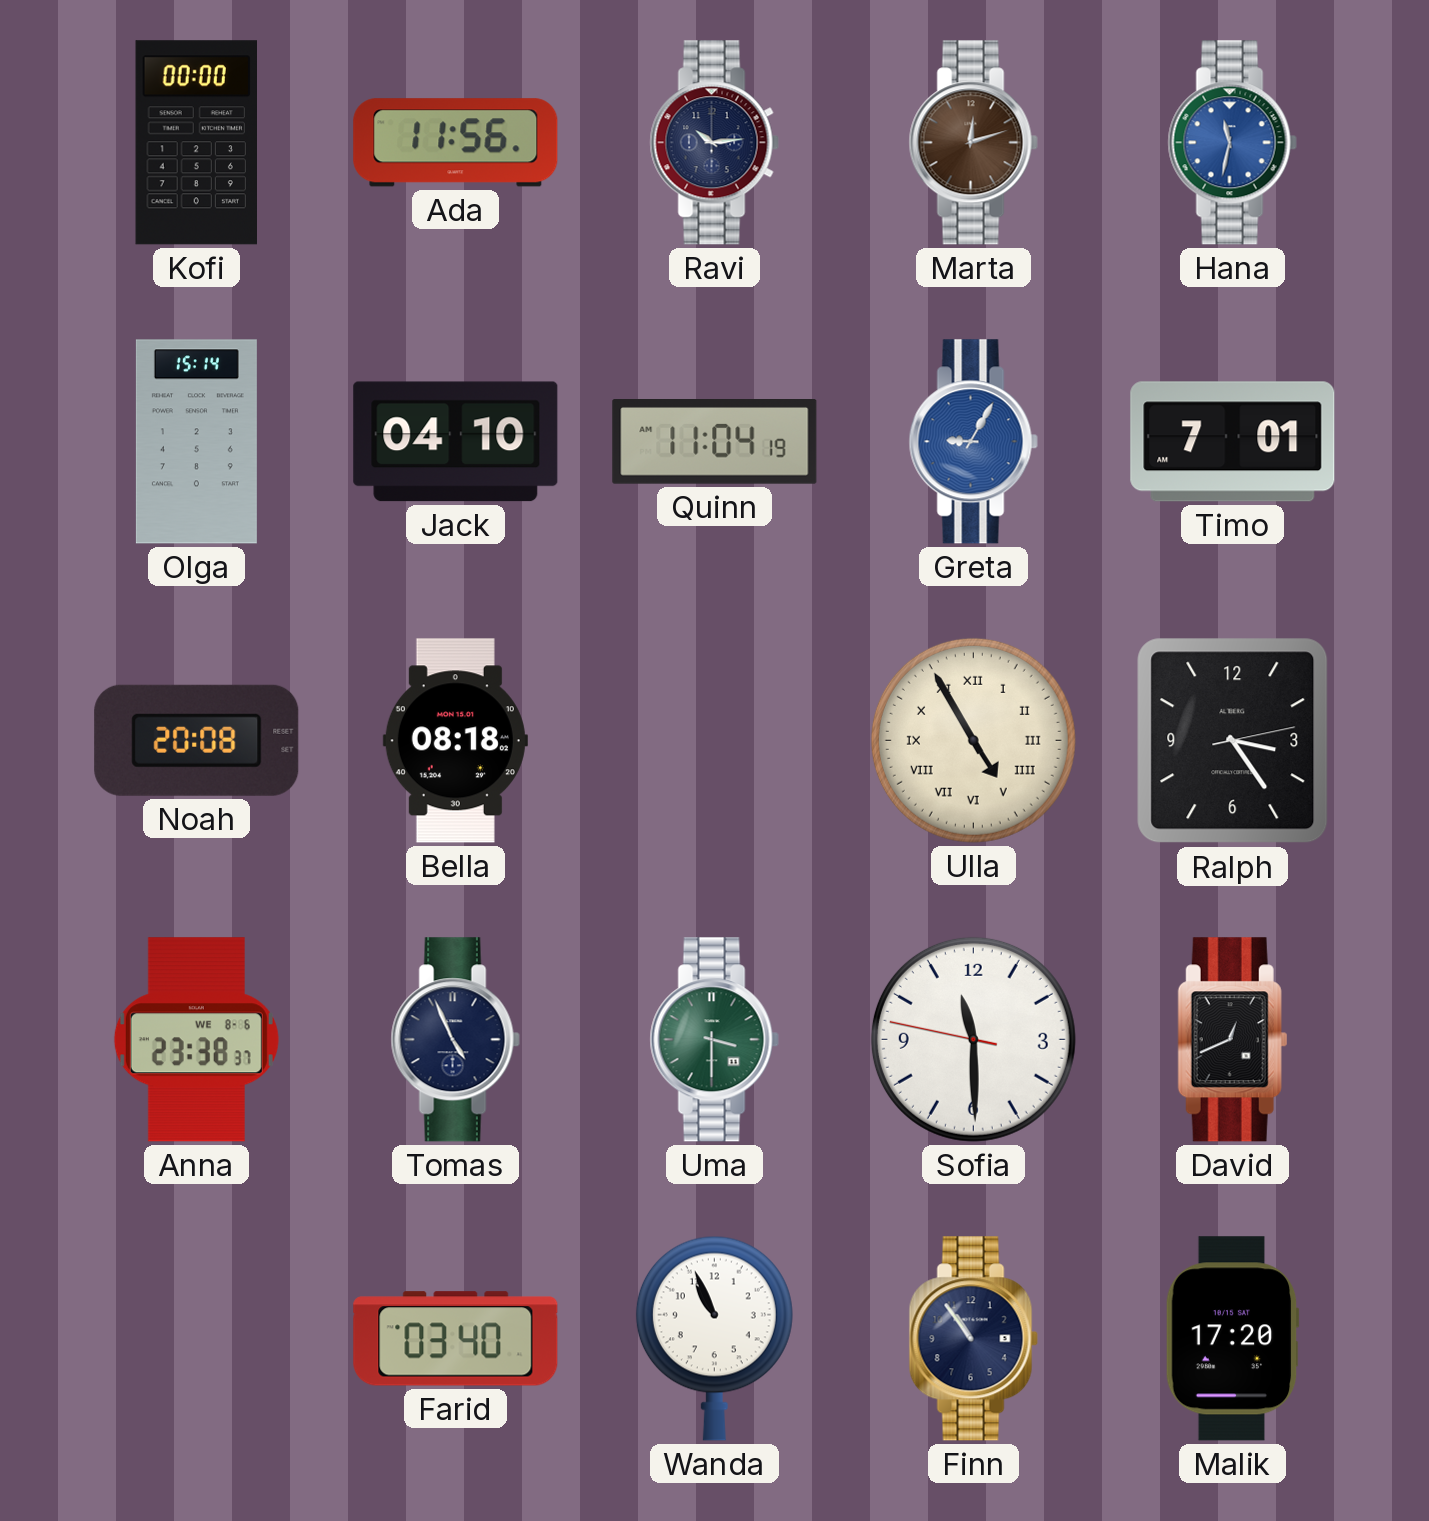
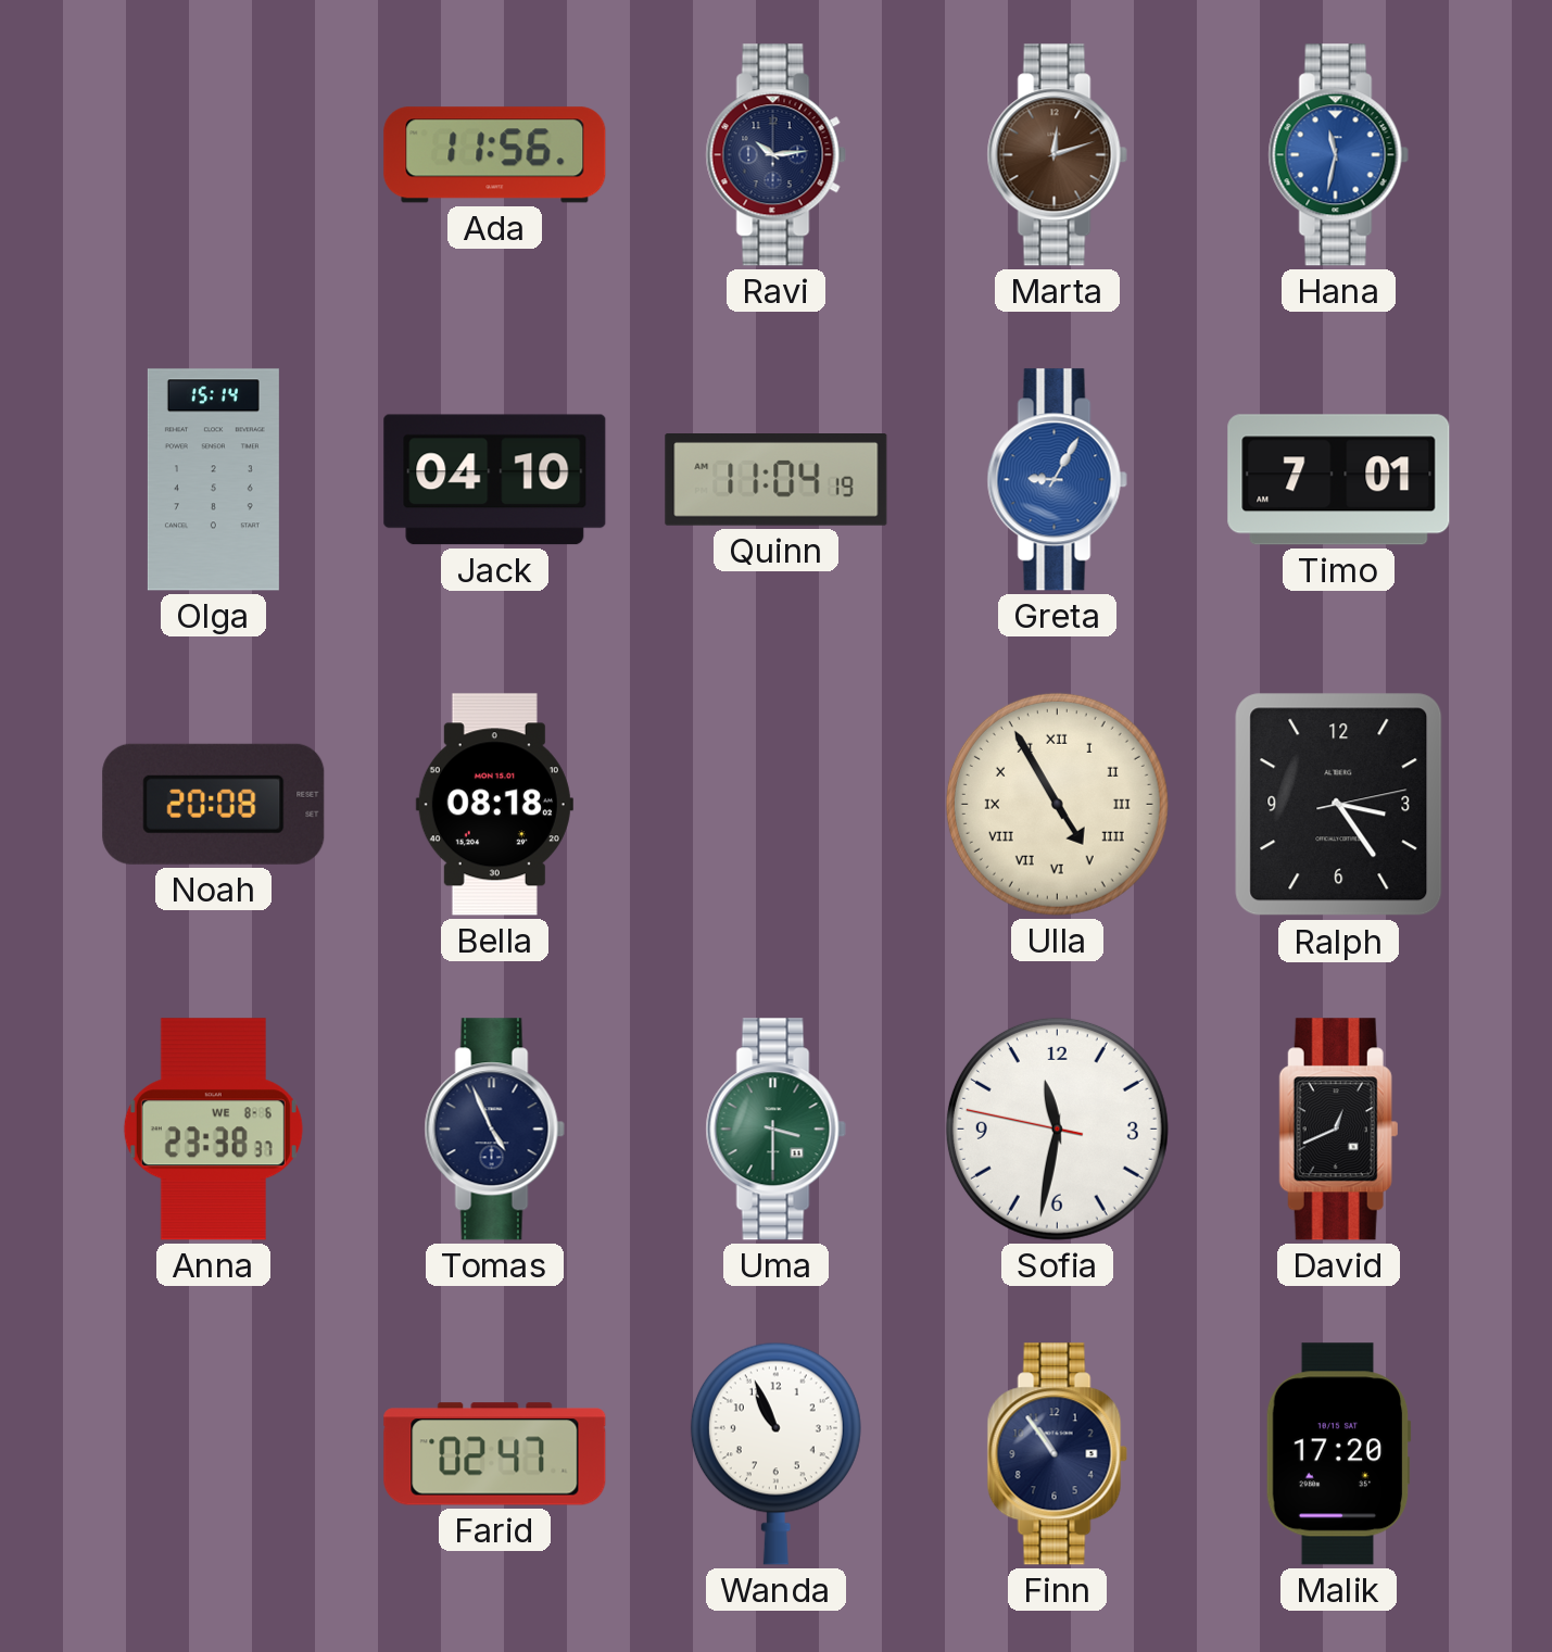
Kofi: 00:00 -> none (196, 143)
Sofia: 11:29 -> 11:31 (1057, 1128)
Farid: 03:40 -> 02:47 (495, 1454)
